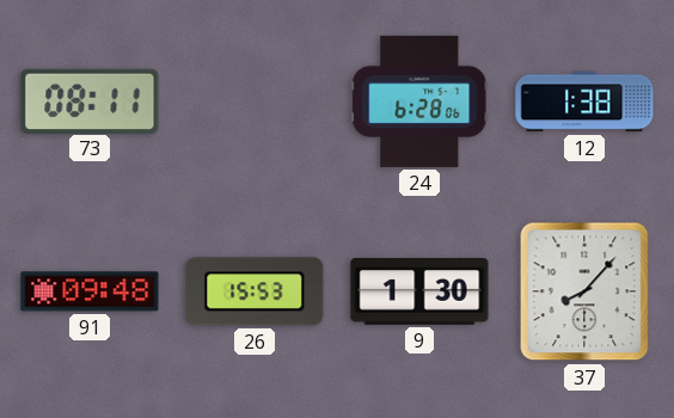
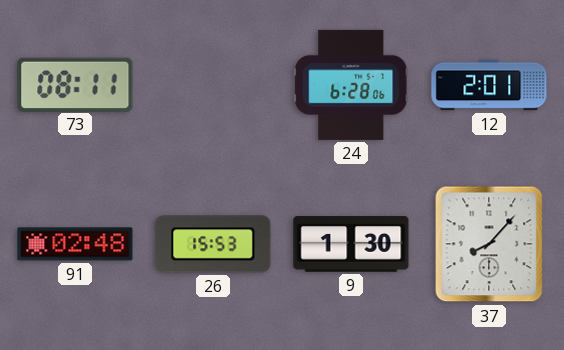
12: 1:38 -> 2:01 (489, 85)
91: 09:48 -> 02:48 (75, 244)
